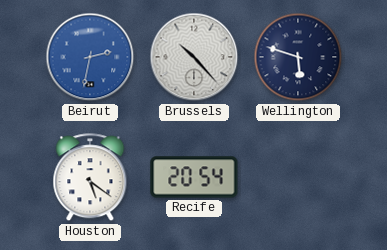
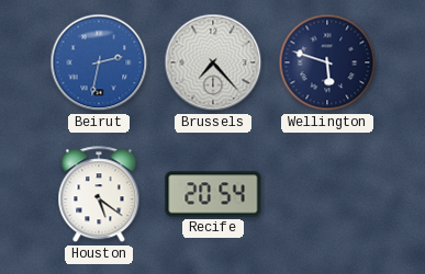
Brussels: 10:23 -> 7:23 (213, 62)
